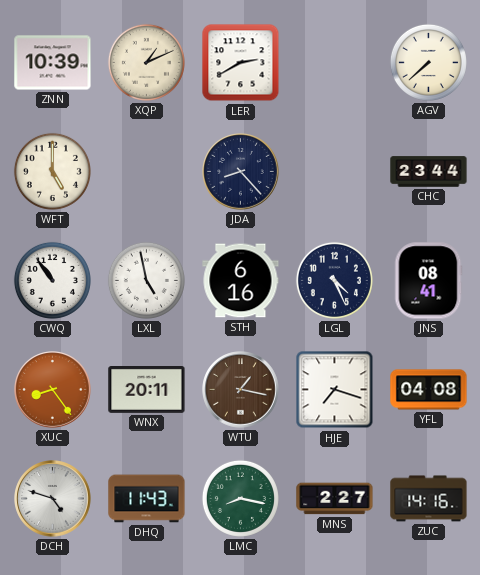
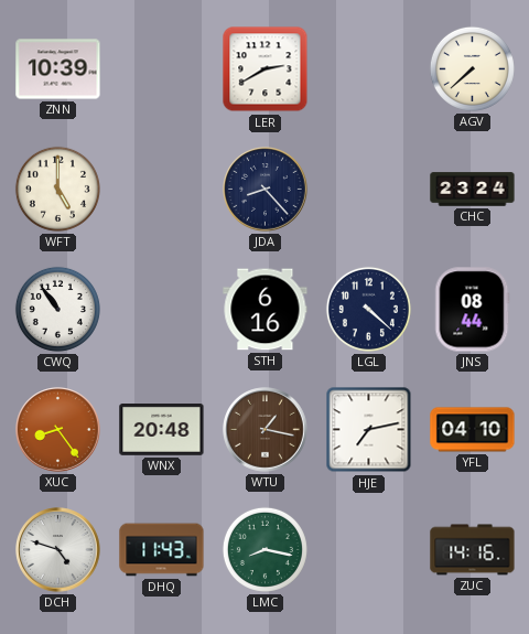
XQP: 1:11 -> none (146, 62)
CHC: 23:44 -> 23:24 (473, 190)
LXL: 4:58 -> none (146, 280)
LGL: 4:26 -> 4:22 (368, 309)
JNS: 08:41 -> 08:44 (473, 310)
WNX: 20:11 -> 20:48 (162, 430)
HJE: 7:18 -> 7:13 (369, 430)
YFL: 04:08 -> 04:10 (473, 430)
MNS: 2:27 -> none (335, 499)
